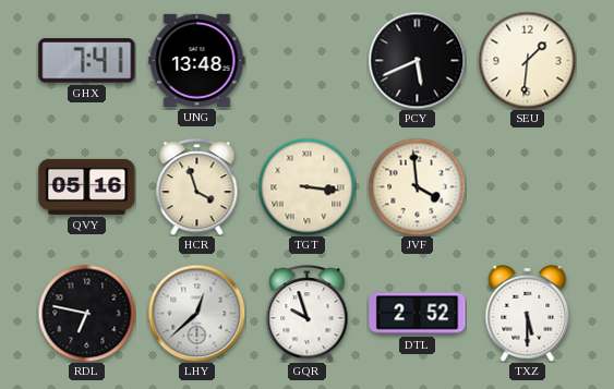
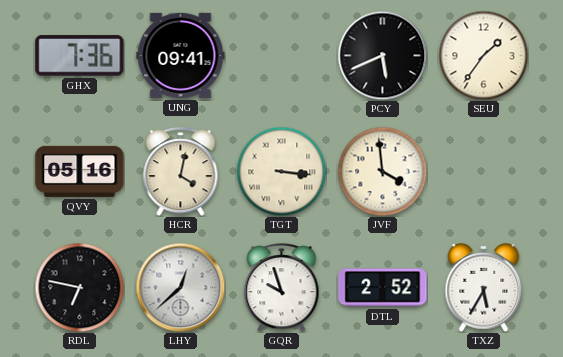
GHX: 7:41 -> 7:36 (80, 56)
UNG: 13:48 -> 09:41 (181, 55)
SEU: 1:31 -> 1:36 (483, 55)
HCR: 3:57 -> 4:02 (181, 172)
TXZ: 5:30 -> 5:35 (484, 288)
